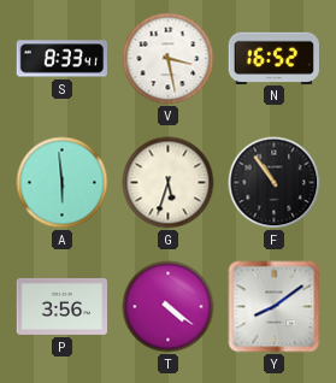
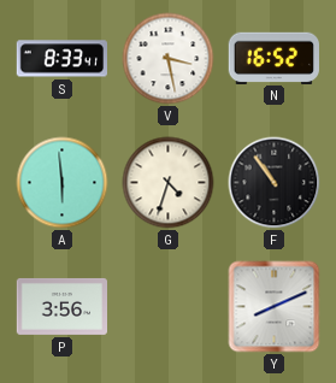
G: 5:33 -> 4:33 (169, 183)
T: 4:21 -> none (169, 307)
Y: 8:09 -> 8:11 (275, 307)
